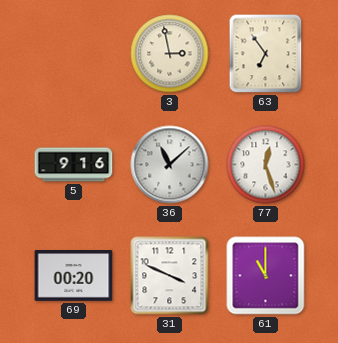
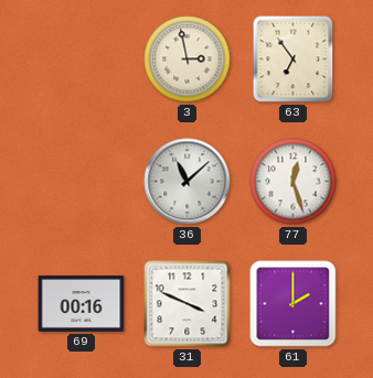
5: 9:16 -> none (74, 165)
69: 00:20 -> 00:16 (82, 304)
61: 11:00 -> 2:00 (294, 304)
